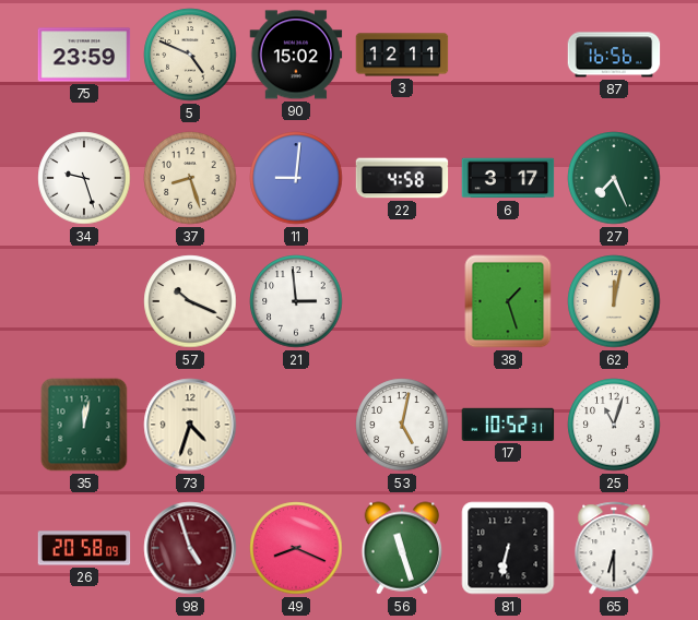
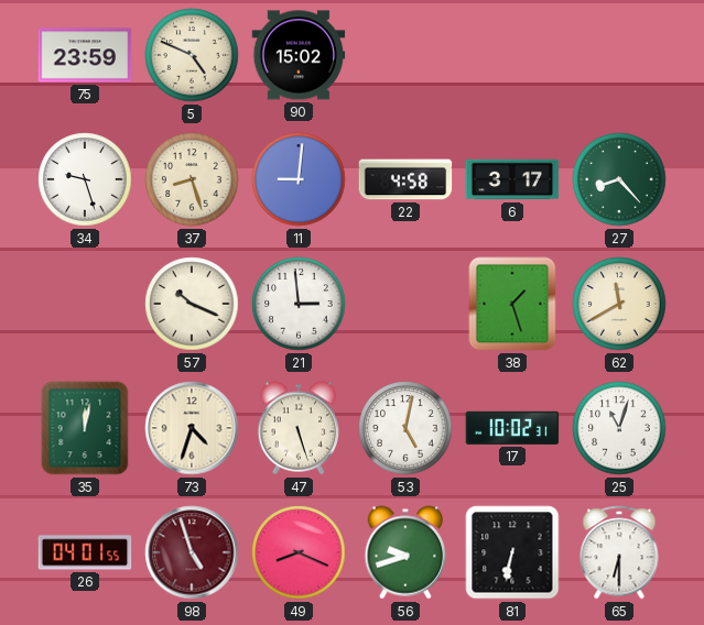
3: 12:11 -> none (402, 55)
87: 16:56 -> none (614, 55)
27: 7:26 -> 8:23 (619, 179)
62: 12:02 -> 11:40 (619, 304)
47: none -> 5:27 (299, 428)
17: 10:52 -> 10:02 (512, 428)
26: 20:58 -> 04:01 (85, 552)
56: 11:27 -> 9:42 (405, 552)
